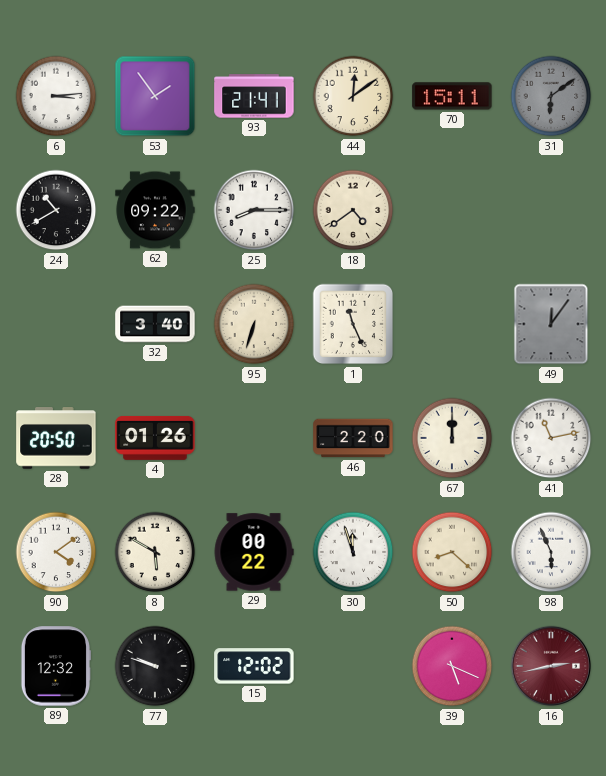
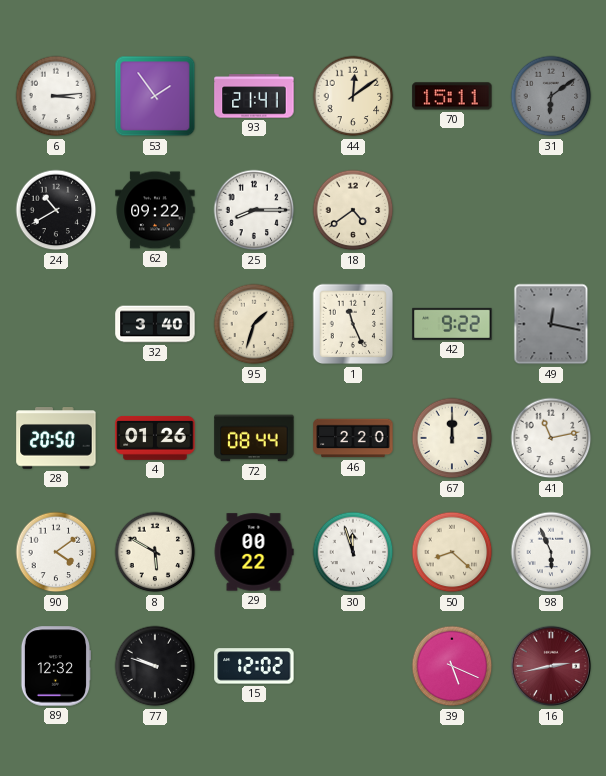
95: 6:33 -> 1:33 (254, 324)
42: none -> 9:22 (452, 324)
49: 12:06 -> 12:17 (551, 324)
72: none -> 08:44 (254, 438)
